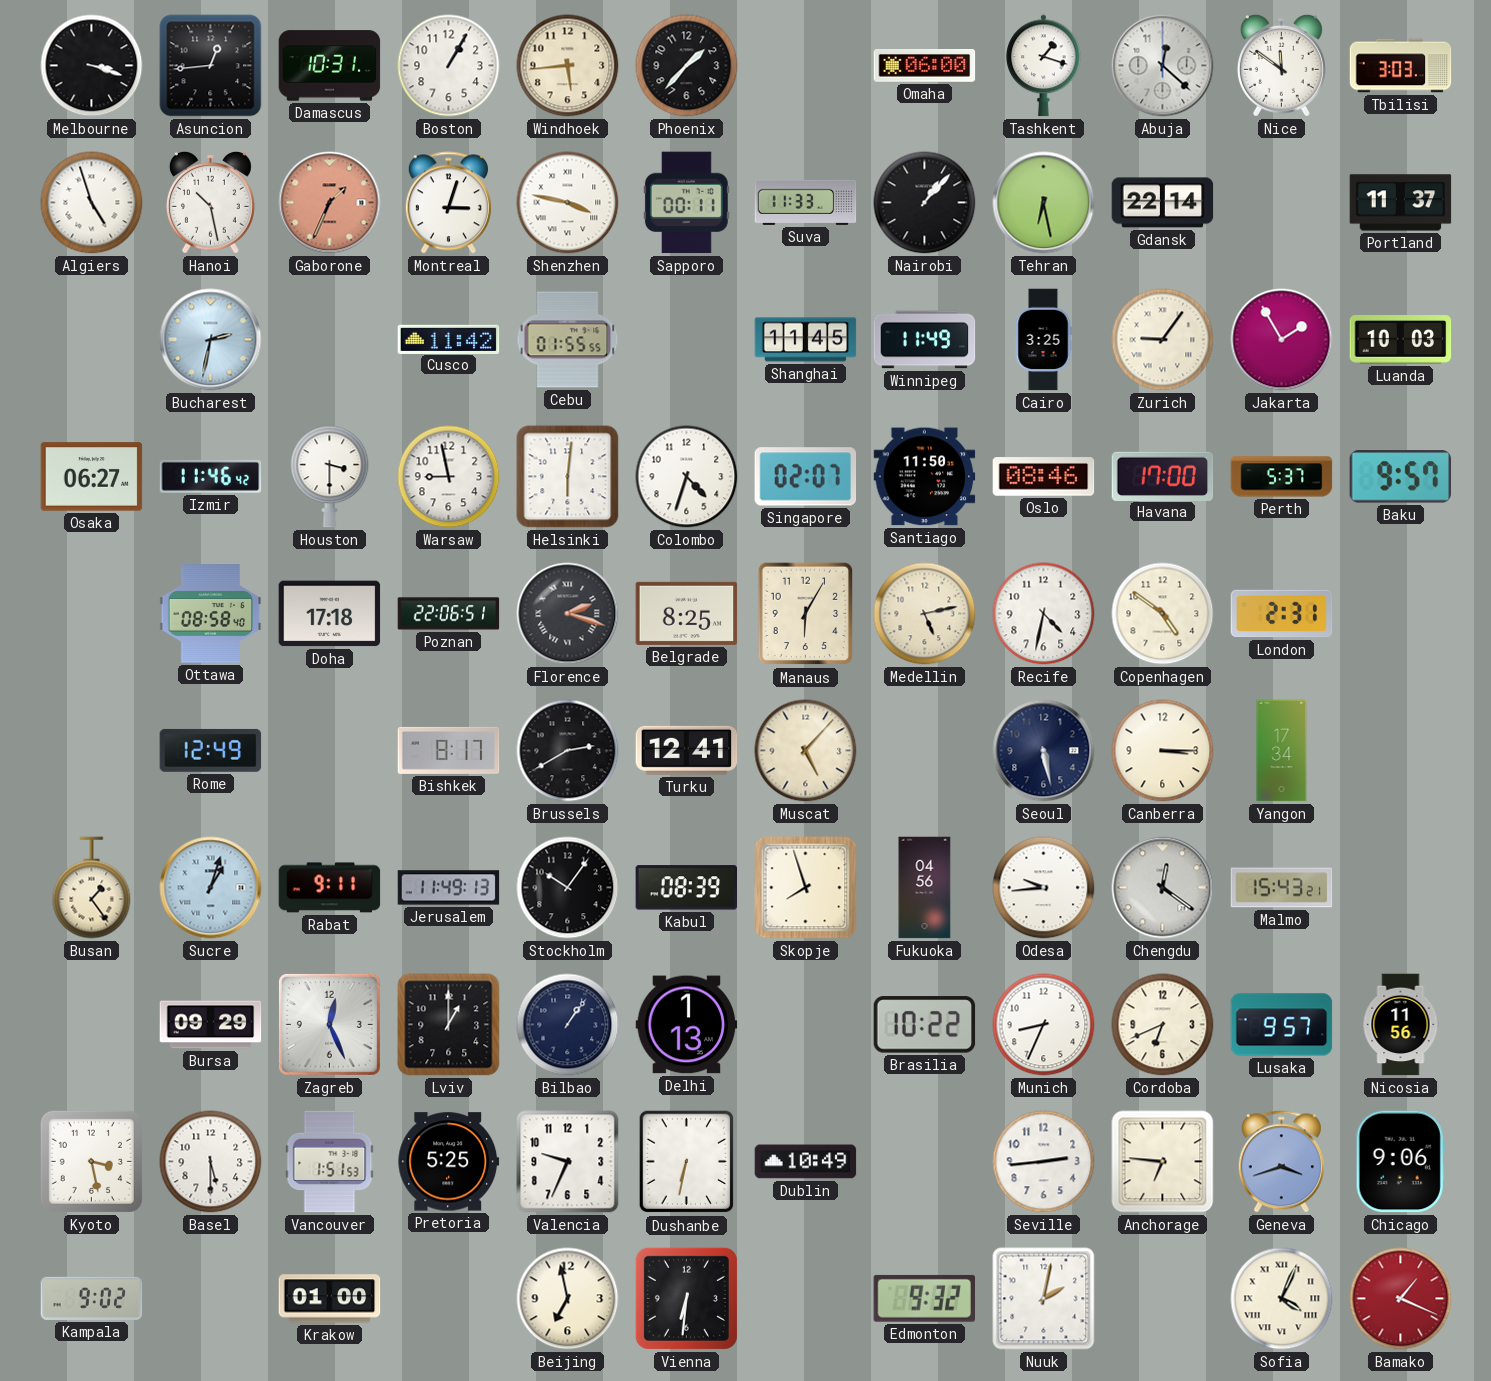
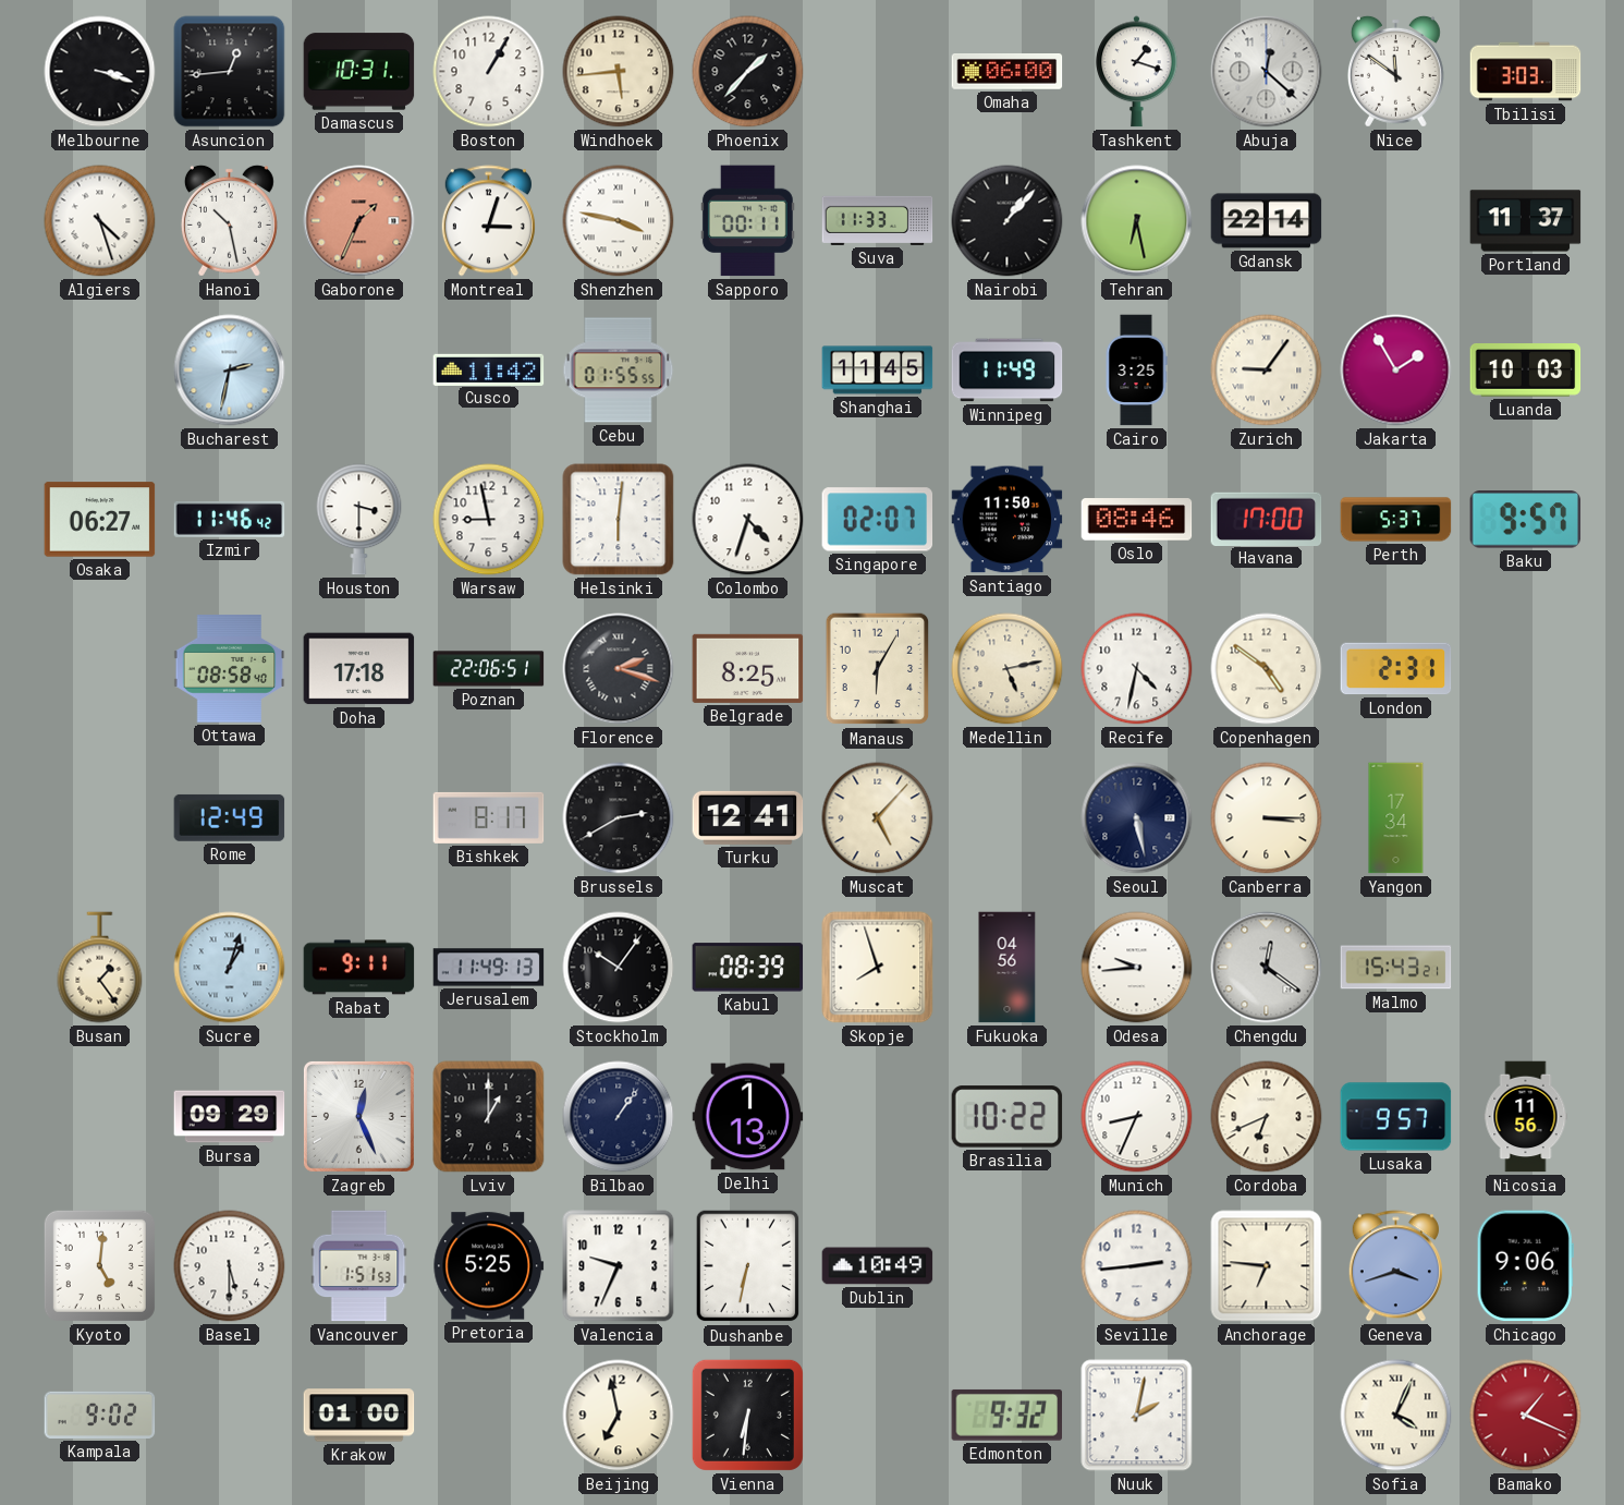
Algiers: 4:57 -> 4:27 (100, 221)
Kyoto: 3:28 -> 5:01 (99, 1265)
